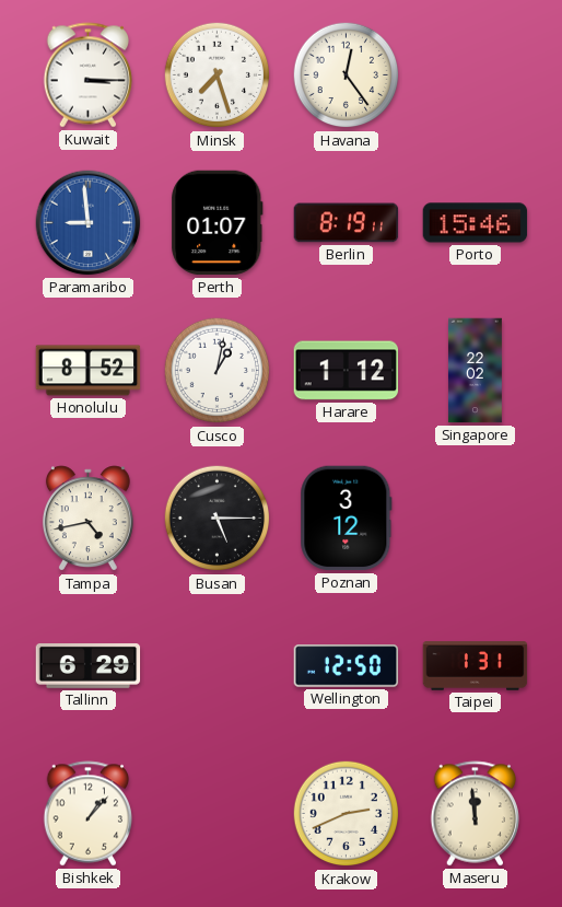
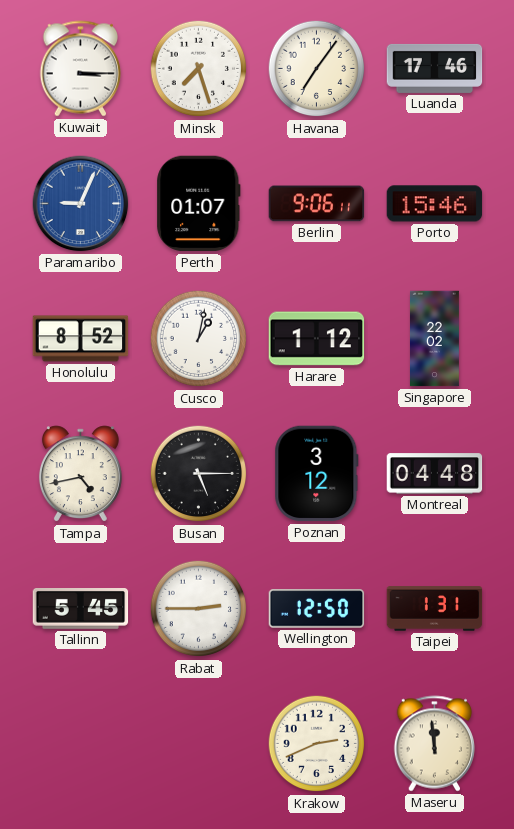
Havana: 12:24 -> 7:06 (317, 69)
Luanda: none -> 17:46 (435, 68)
Paramaribo: 8:59 -> 9:04 (81, 204)
Berlin: 8:19 -> 9:06 (317, 204)
Montreal: none -> 04:48 (435, 474)
Tallinn: 6:29 -> 5:45 (81, 609)
Rabat: none -> 2:45 (199, 609)
Bishkek: 1:07 -> none (89, 814)
